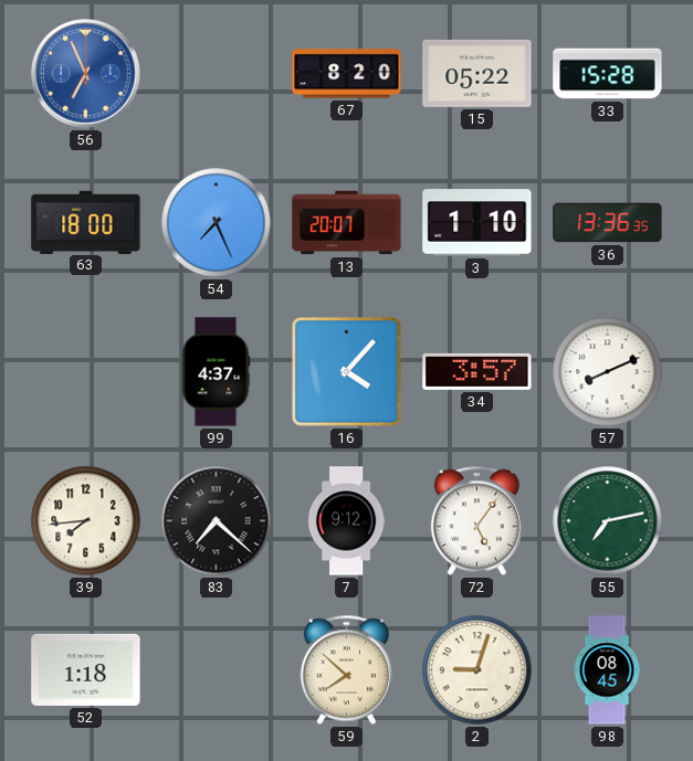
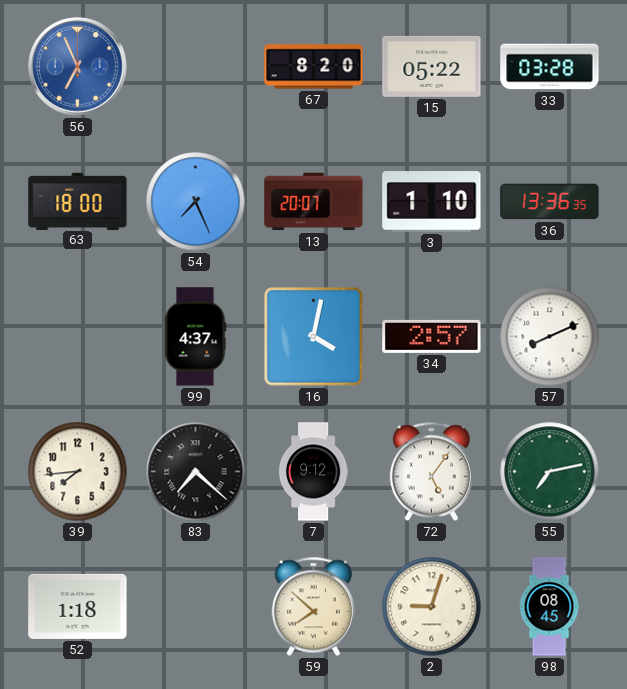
33: 15:28 -> 03:28 (550, 67)
16: 4:07 -> 4:02 (314, 337)
34: 3:57 -> 2:57 (432, 336)
